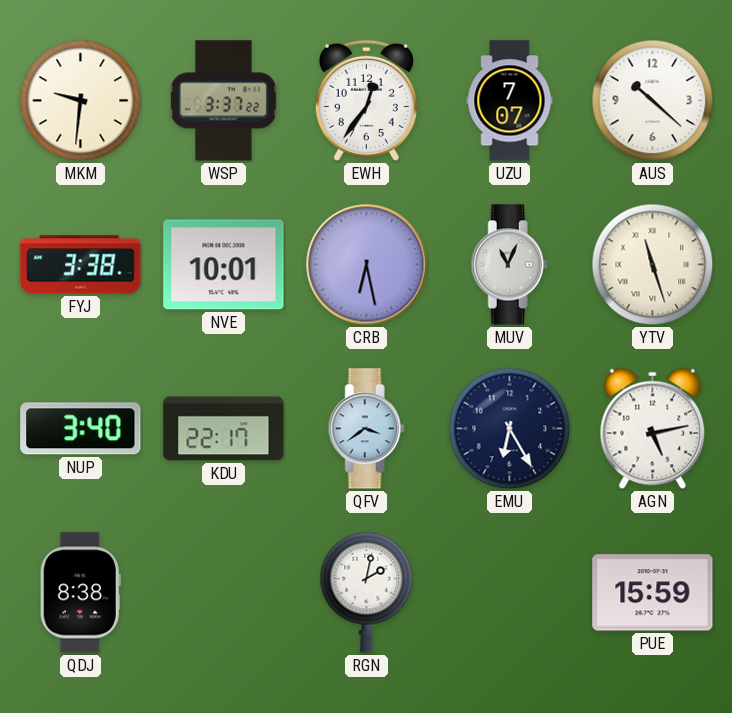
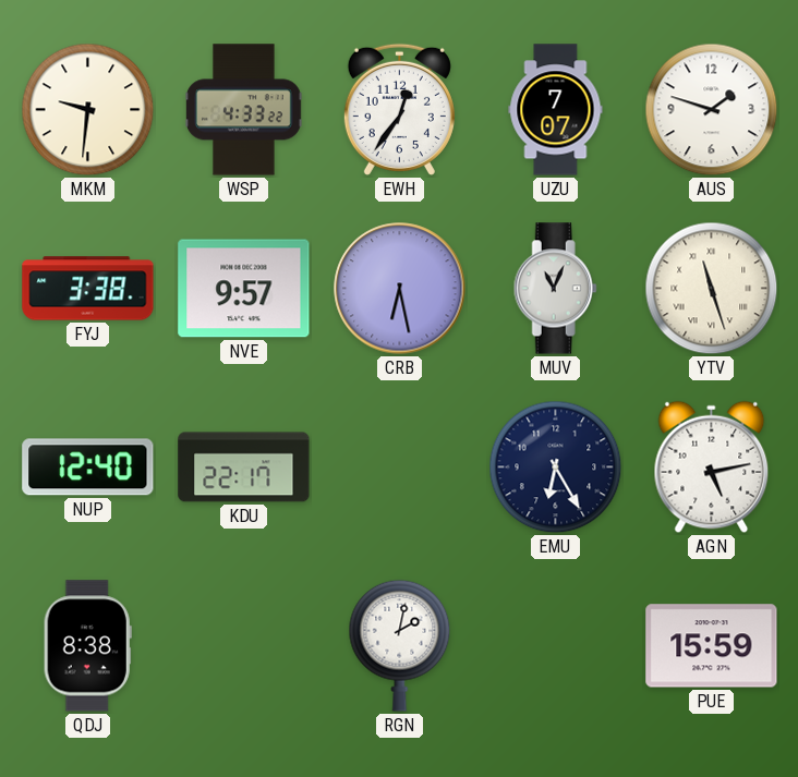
WSP: 3:37 -> 4:33 (244, 110)
AUS: 10:22 -> 1:48 (712, 110)
NVE: 10:01 -> 9:57 (244, 289)
NUP: 3:40 -> 12:40 (88, 468)
QFV: 3:39 -> none (366, 429)
